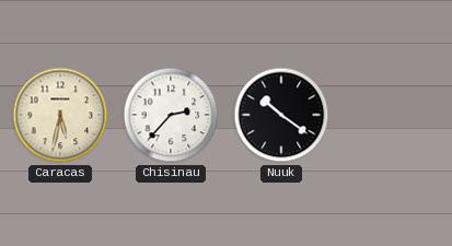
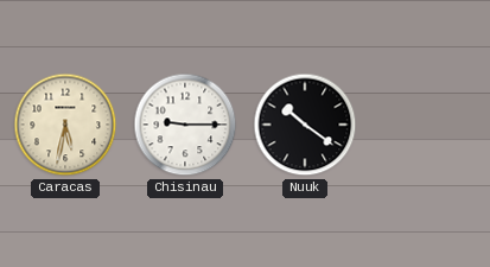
Chisinau: 2:37 -> 9:15 (185, 125)
